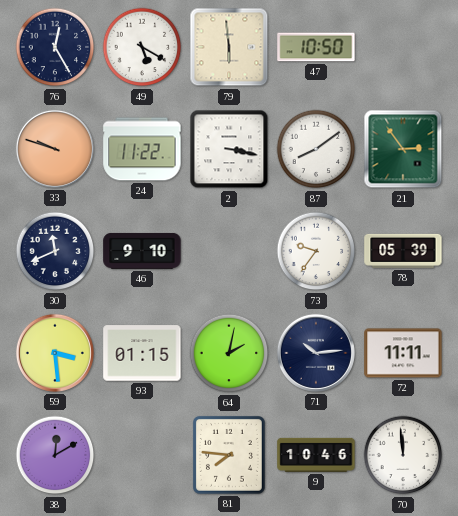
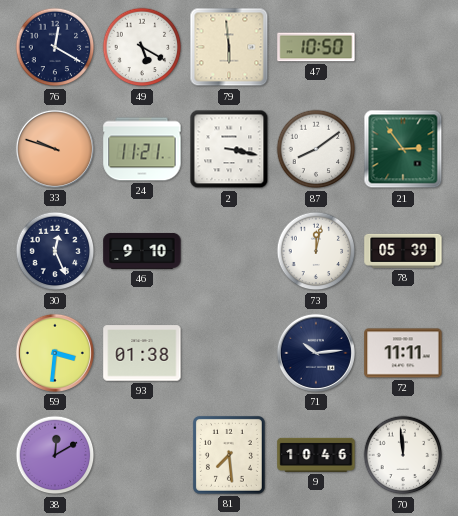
76: 12:25 -> 12:20 (55, 47)
24: 11:22 -> 11:21 (142, 149)
30: 11:41 -> 12:26 (55, 251)
73: 9:36 -> 12:02 (316, 251)
59: 3:29 -> 3:31 (55, 353)
93: 01:15 -> 01:38 (142, 353)
64: 2:02 -> none (229, 353)
81: 7:46 -> 7:29 (229, 455)
